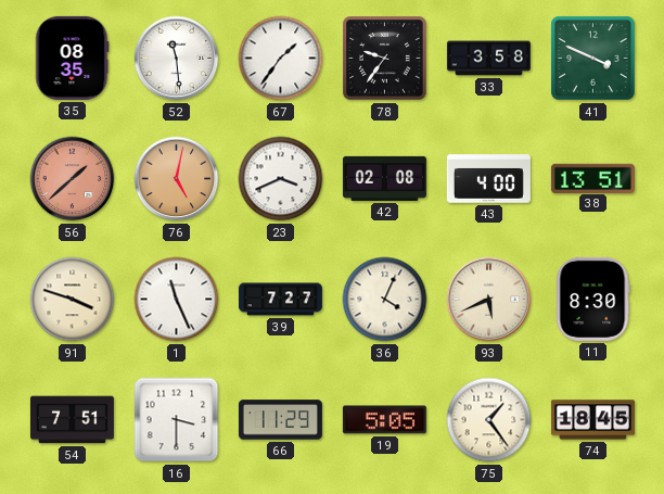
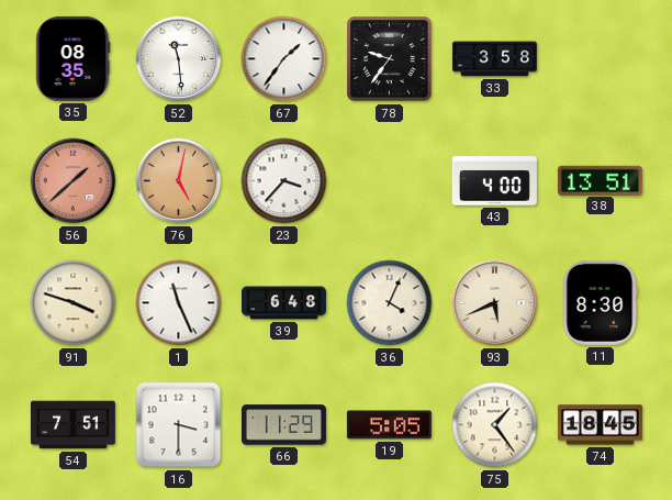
41: 3:49 -> none (593, 59)
23: 3:41 -> 3:37 (284, 181)
42: 02:08 -> none (384, 178)
39: 7:27 -> 6:48 (283, 303)
